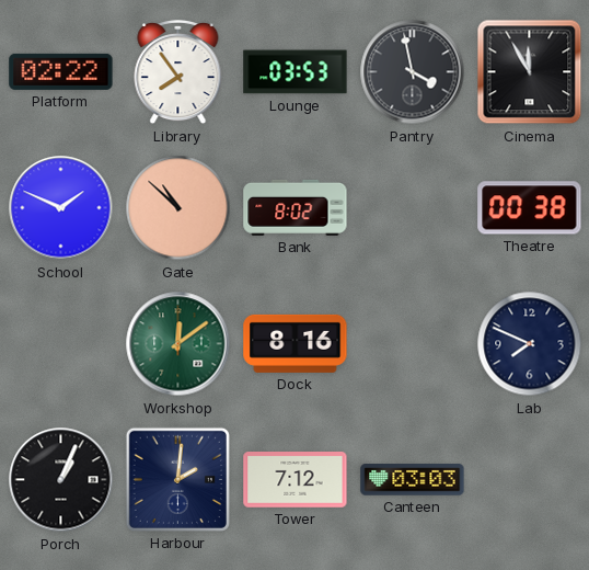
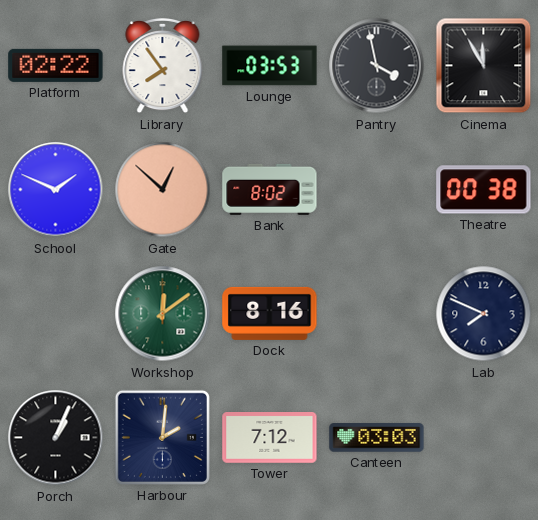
Gate: 10:52 -> 12:52 (163, 190)
